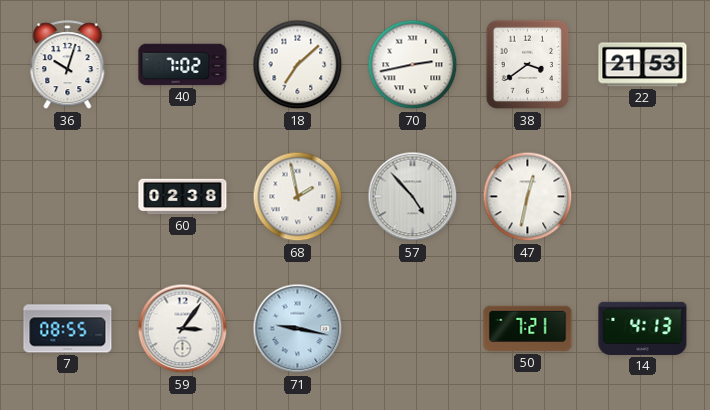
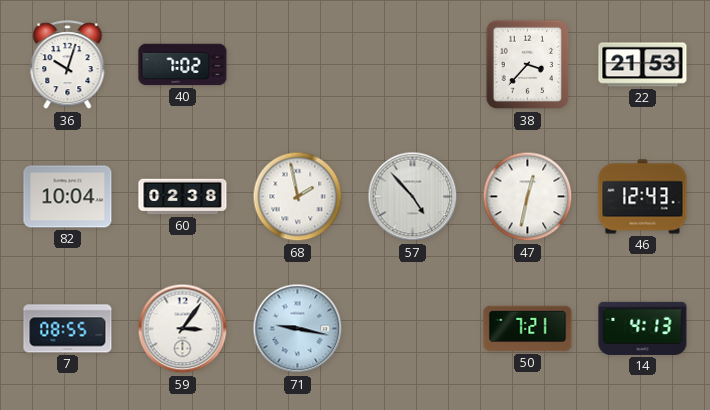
18: 7:08 -> none (298, 65)
70: 2:43 -> none (413, 65)
38: 3:39 -> 3:37 (528, 65)
82: none -> 10:04 (68, 197)
46: none -> 12:43 (643, 197)
